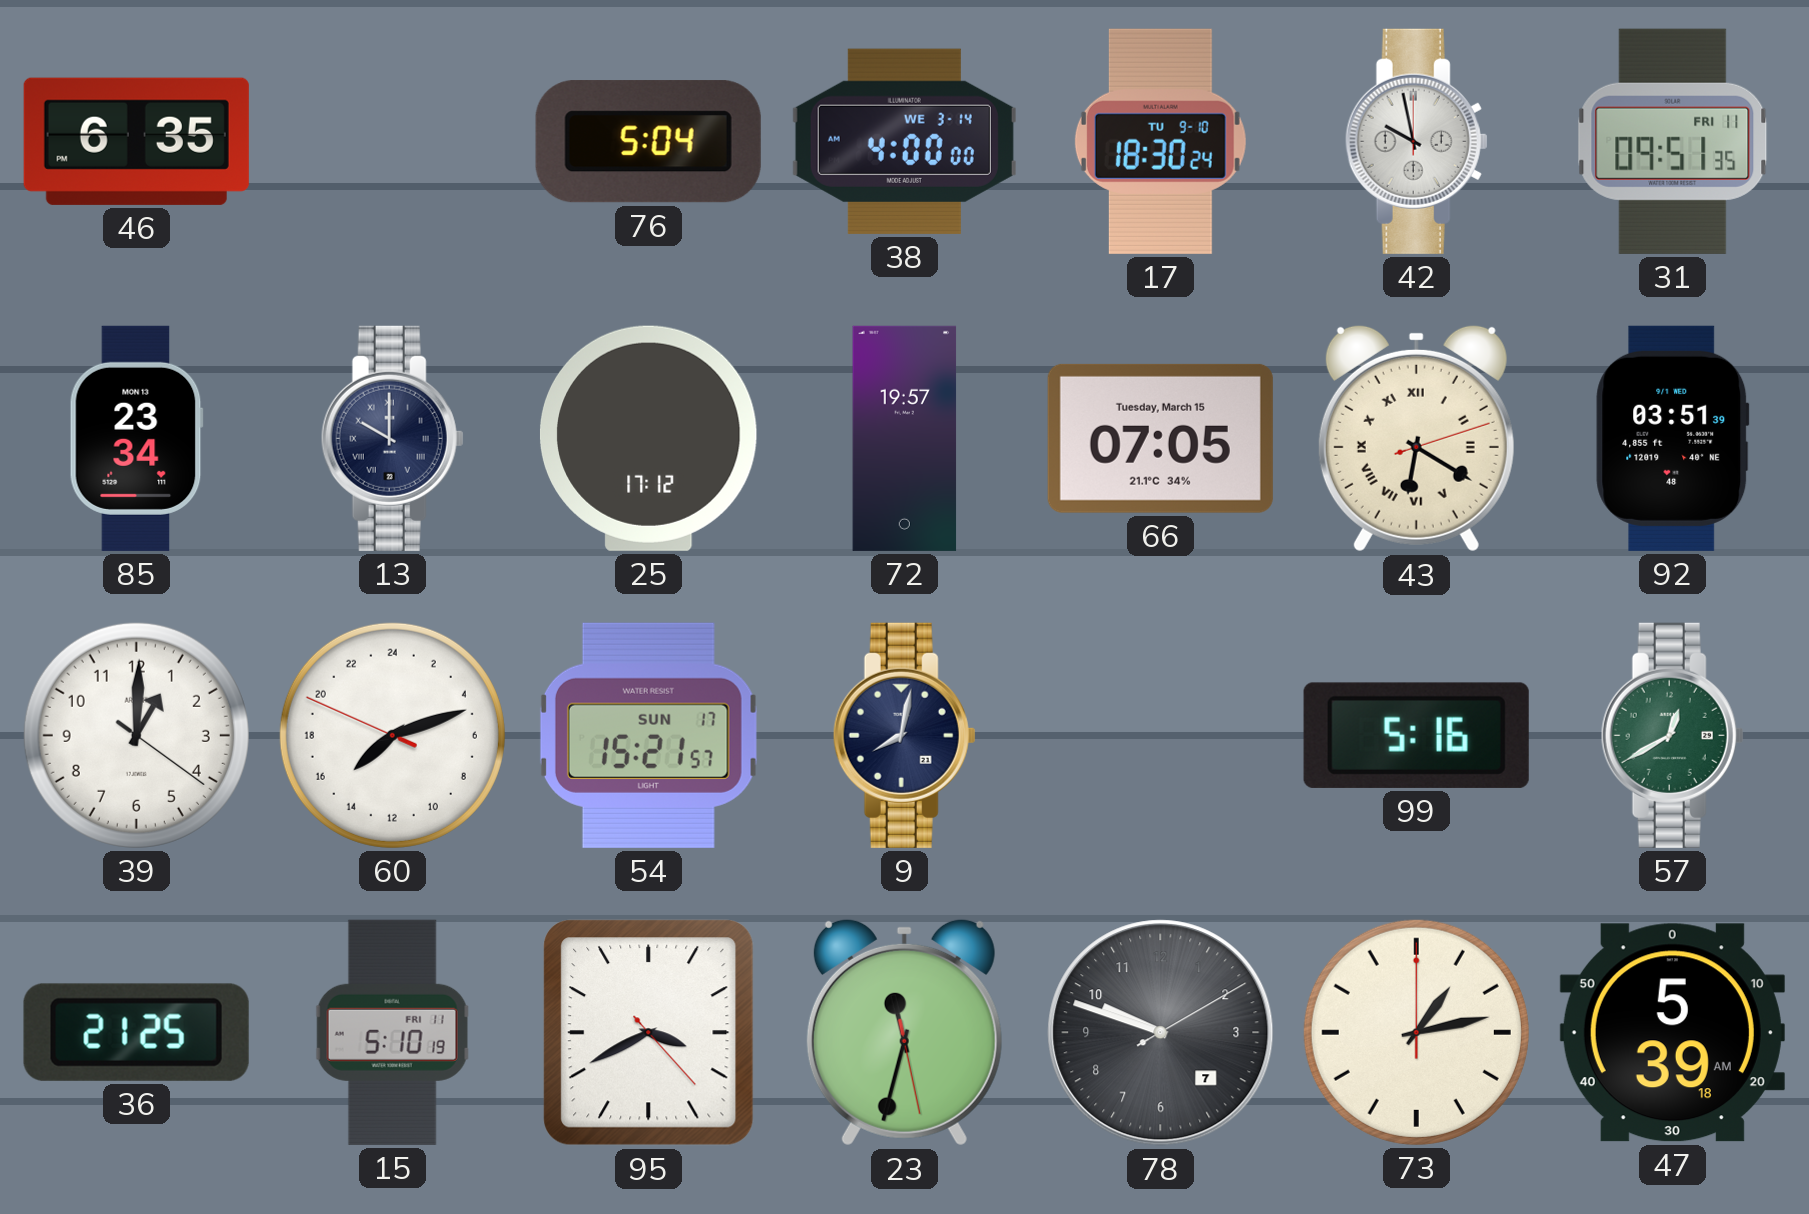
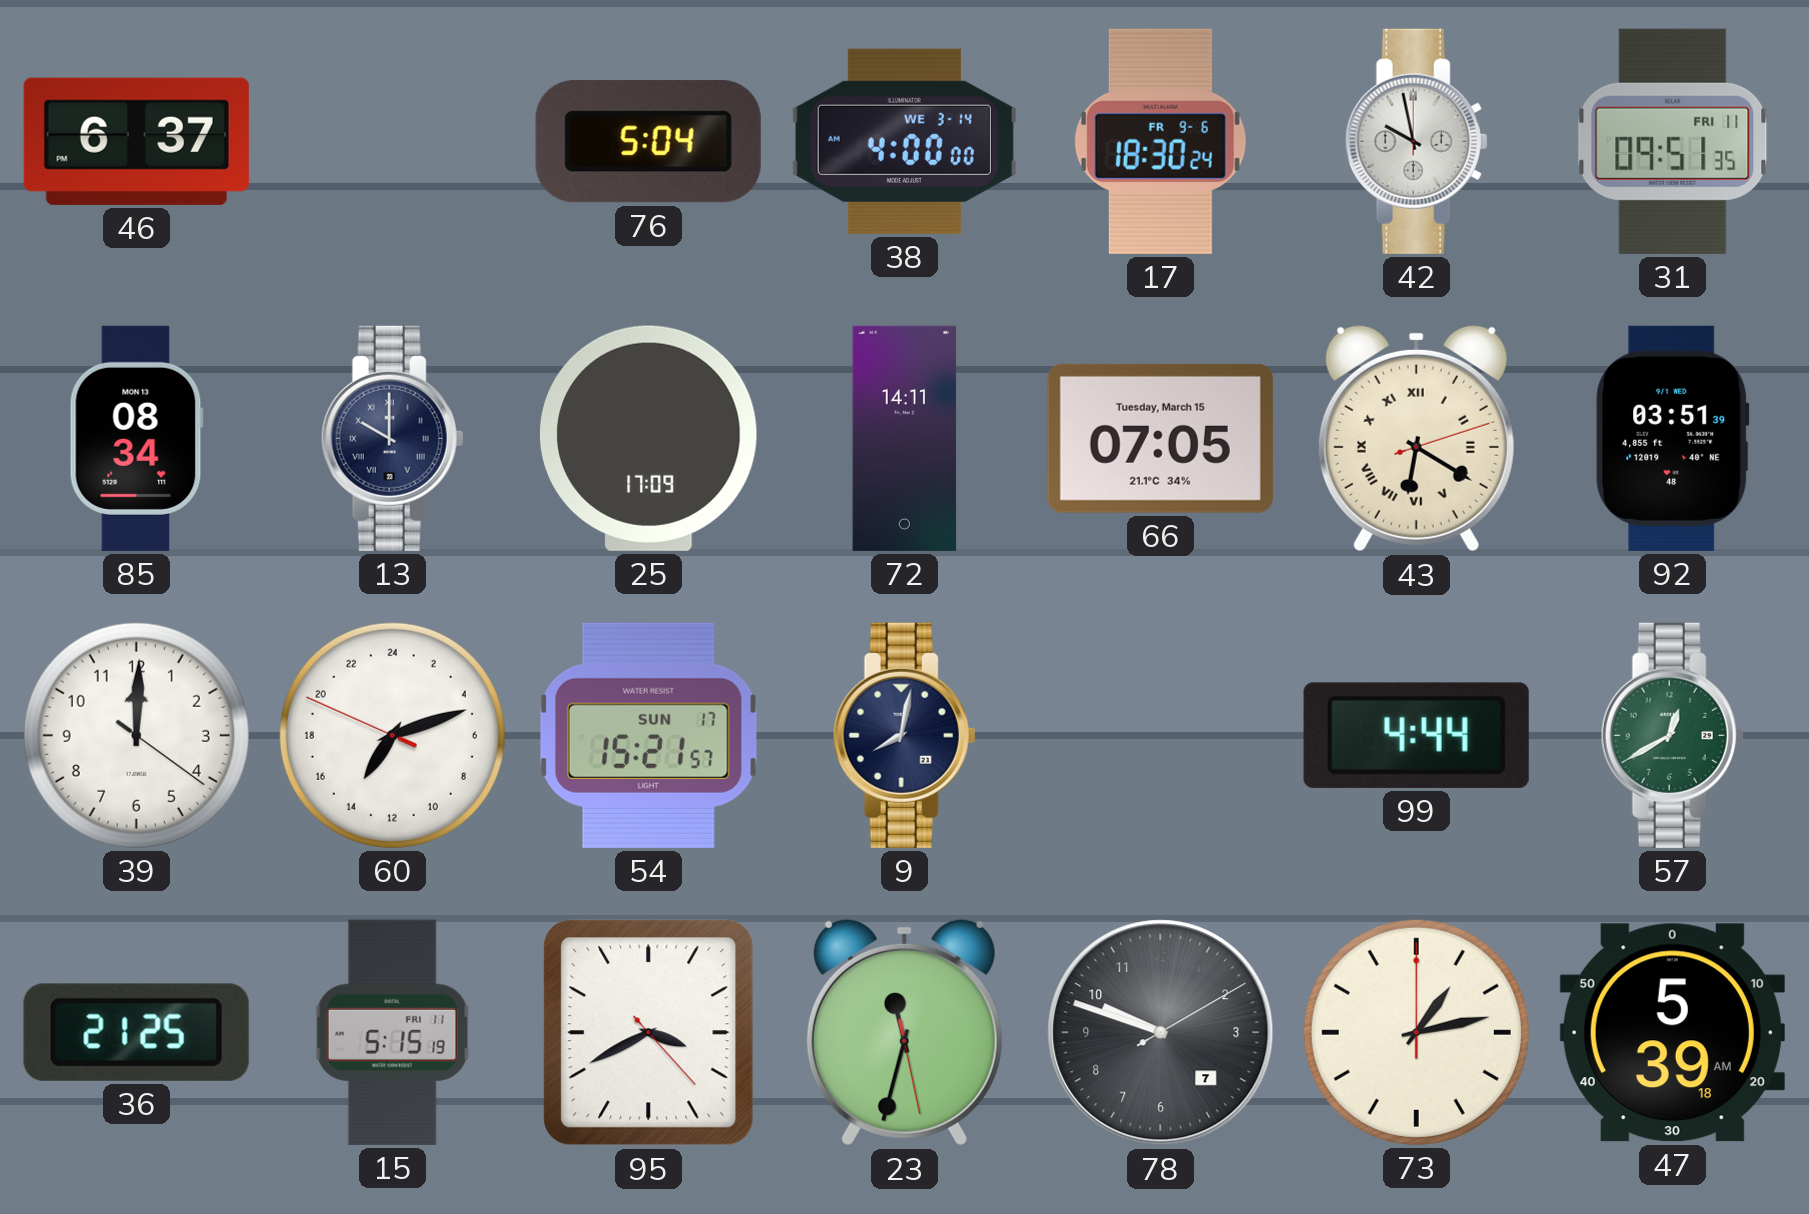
46: 6:35 -> 6:37 (136, 141)
17 date: TU 9-10 -> FR 9-6 (1160, 141)
85: 23:34 -> 08:34 (136, 438)
25: 17:12 -> 17:09 (648, 438)
72: 19:57 -> 14:11 (905, 438)
39: 1:00 -> 12:00 (136, 735)
60: 15:11 -> 14:11 (392, 735)
99: 5:16 -> 4:44 (1416, 735)
15: 5:10 -> 5:15 (392, 1032)
